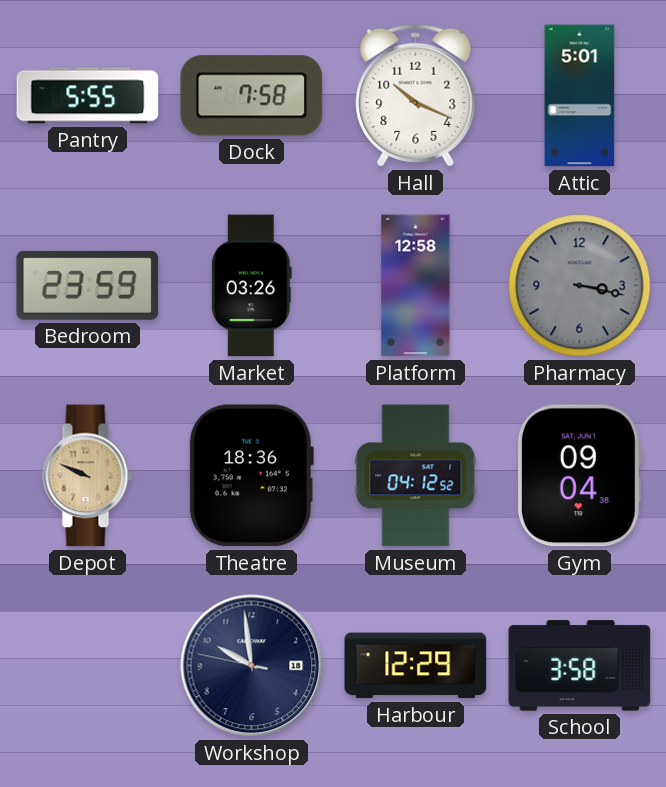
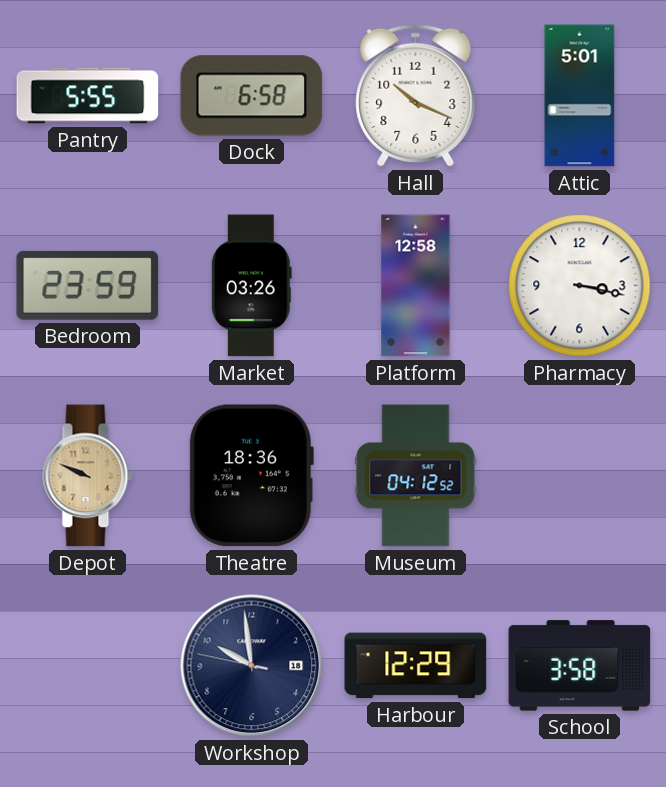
Dock: 7:58 -> 6:58 (252, 96)
Pharmacy dial: grey -> white (580, 286)
Gym: 09:04 -> none (579, 476)
